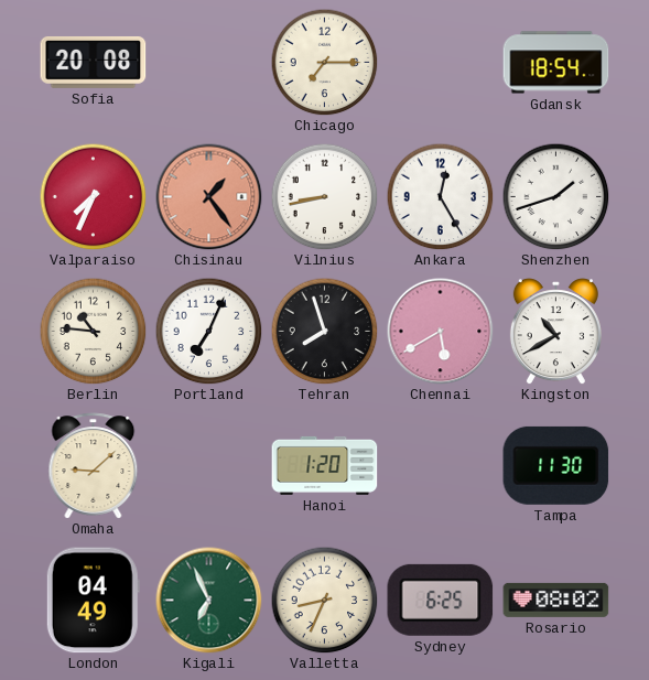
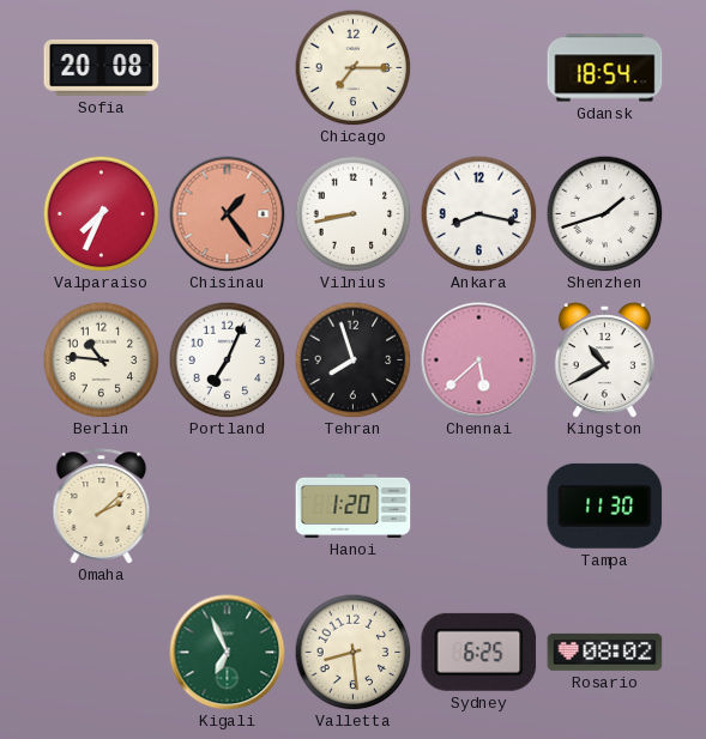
Ankara: 12:25 -> 8:17 (478, 213)
Chennai: 5:40 -> 5:38 (479, 361)
Omaha: 9:08 -> 2:08 (102, 507)
London: 04:49 -> none (93, 601)
Valletta: 8:34 -> 8:29 (352, 652)
